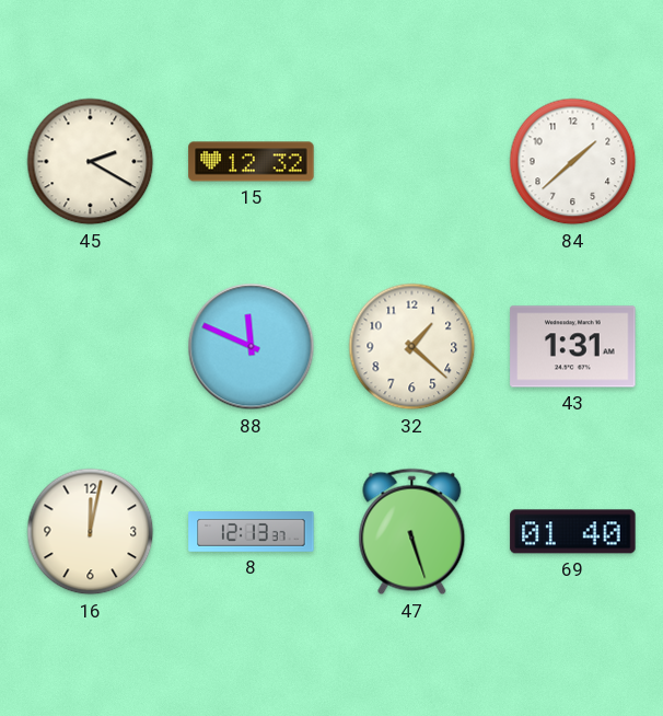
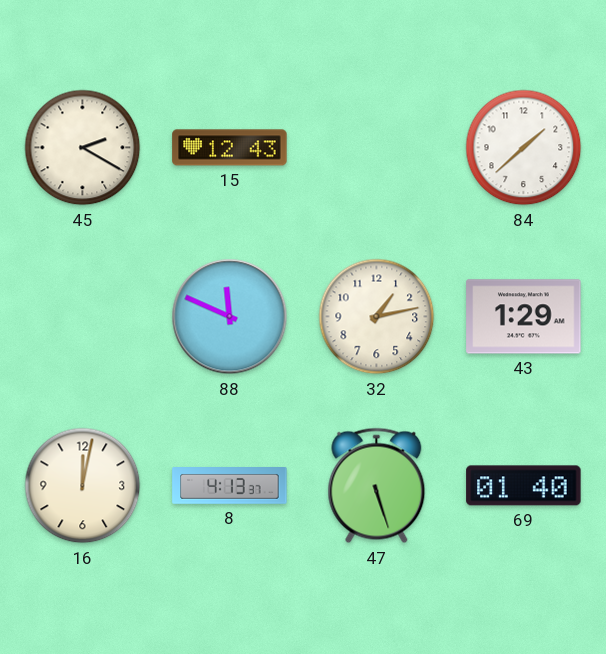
15: 12:32 -> 12:43 (230, 148)
32: 1:22 -> 1:13 (377, 317)
43: 1:31 -> 1:29 (524, 317)
8: 12:13 -> 4:13 (230, 486)
